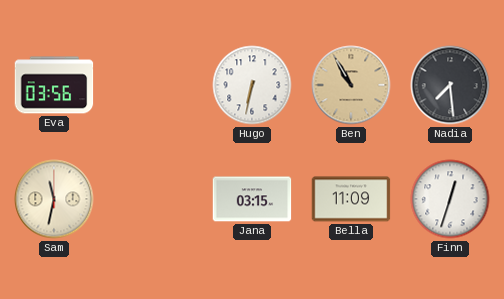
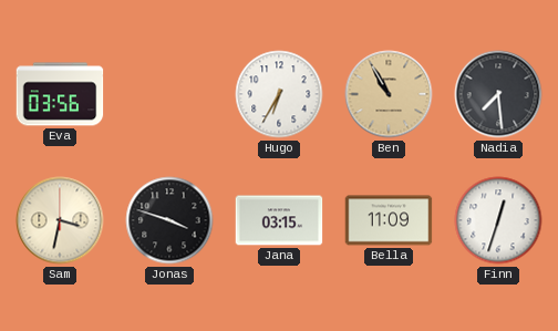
Hugo: 6:32 -> 6:35 (279, 94)
Sam: 11:32 -> 3:32 (60, 220)
Jonas: none -> 3:48 (169, 220)
